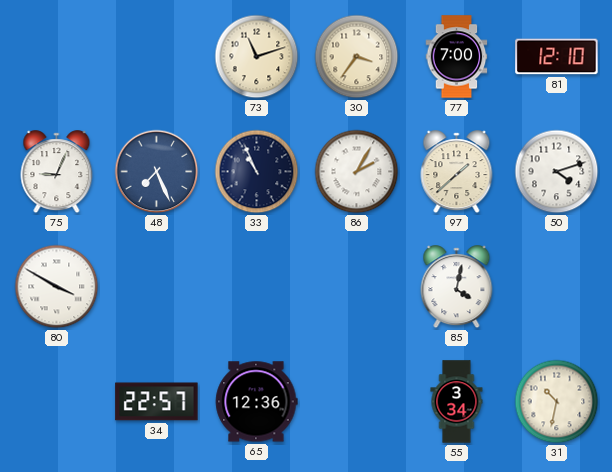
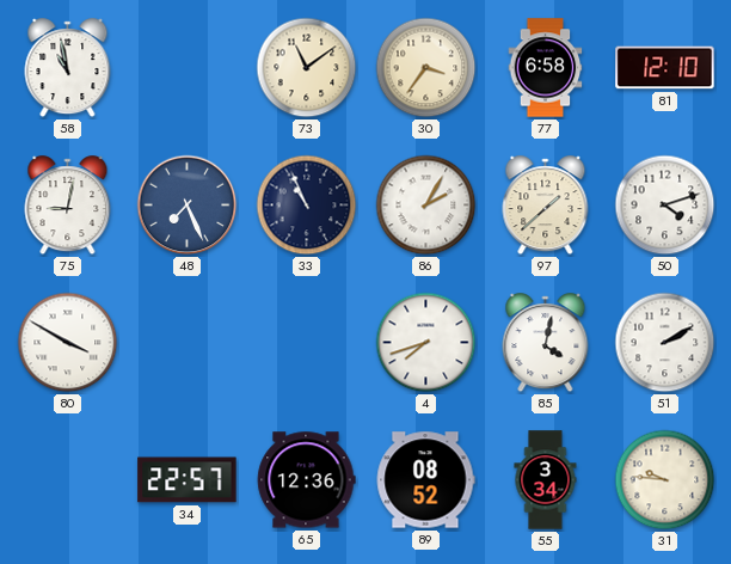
58: none -> 10:58 (68, 68)
73: 11:12 -> 11:09 (307, 68)
77: 7:00 -> 6:58 (546, 68)
75: 9:04 -> 9:02 (68, 206)
4: none -> 7:42 (426, 343)
51: none -> 2:10 (665, 343)
89: none -> 08:52 (425, 480)
31: 10:32 -> 9:46 (665, 480)
